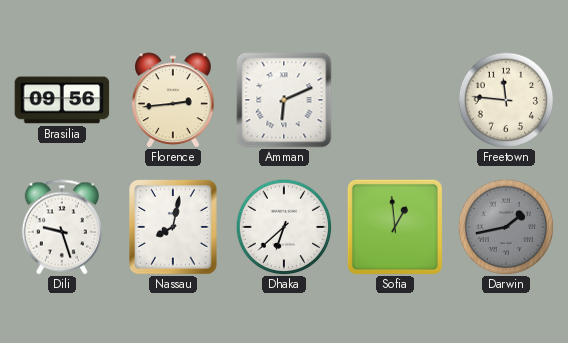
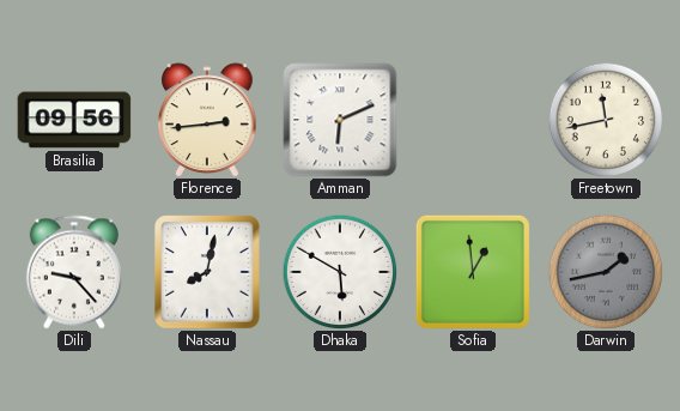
Freetown: 11:46 -> 11:43 (606, 120)
Dili: 9:27 -> 9:23 (74, 272)
Dhaka: 6:38 -> 5:50 (340, 272)
